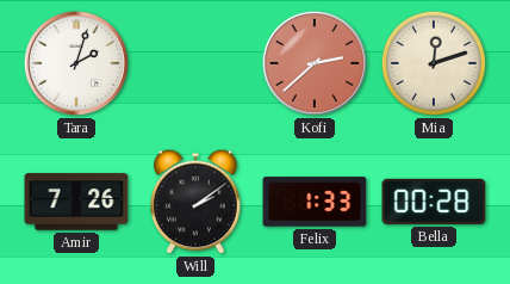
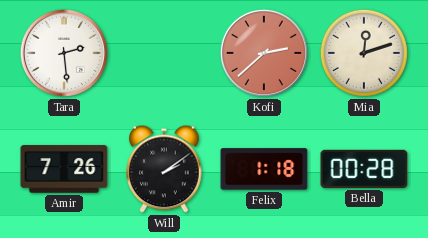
Tara: 2:03 -> 2:29 (64, 53)
Felix: 1:33 -> 1:18 (264, 169)
